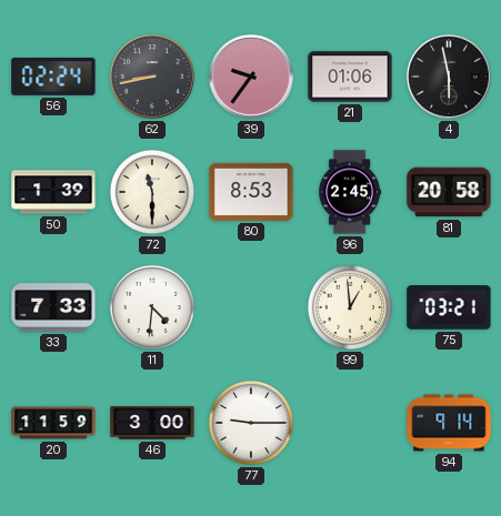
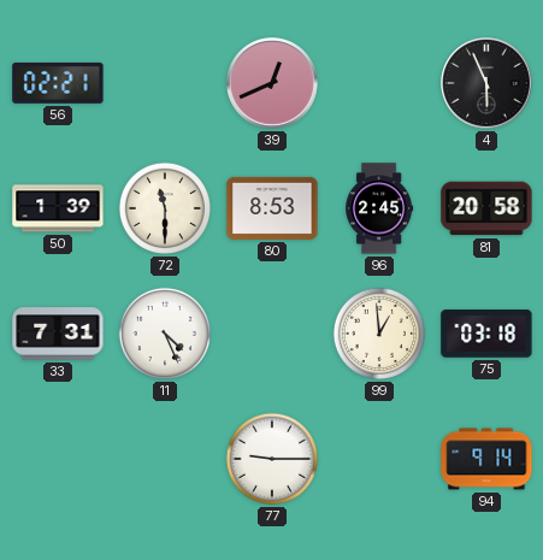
56: 02:24 -> 02:21 (58, 83)
62: 8:43 -> none (152, 77)
39: 9:36 -> 12:41 (272, 83)
21: 01:06 -> none (350, 77)
4: 5:58 -> 5:56 (486, 83)
33: 7:33 -> 7:31 (58, 334)
11: 4:31 -> 4:26 (165, 334)
75: 03:21 -> 03:18 (486, 334)
20: 11:59 -> none (53, 423)
46: 3:00 -> none (152, 423)
